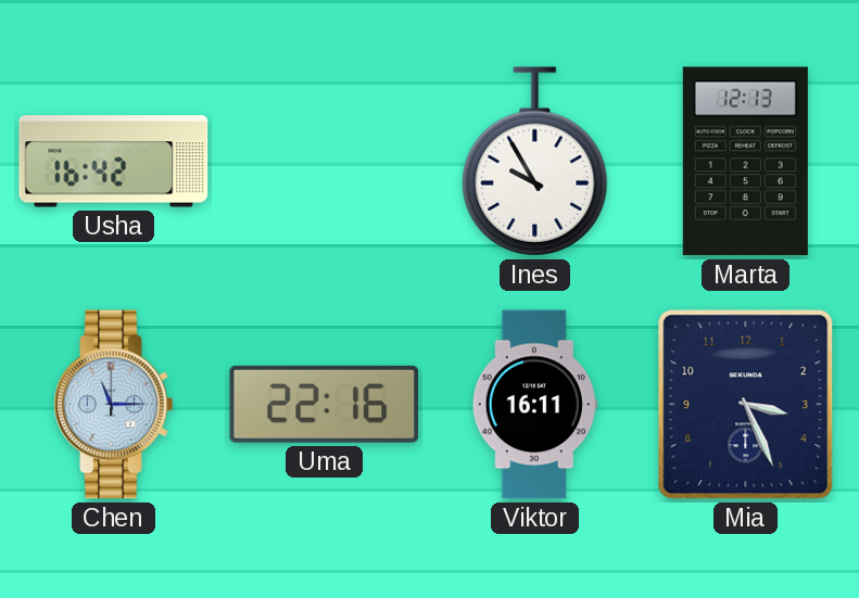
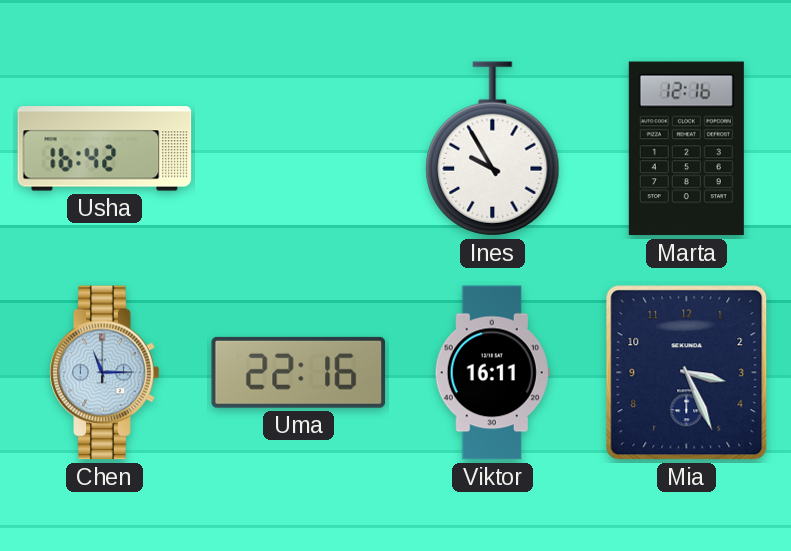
Marta: 12:13 -> 12:16 (686, 149)
